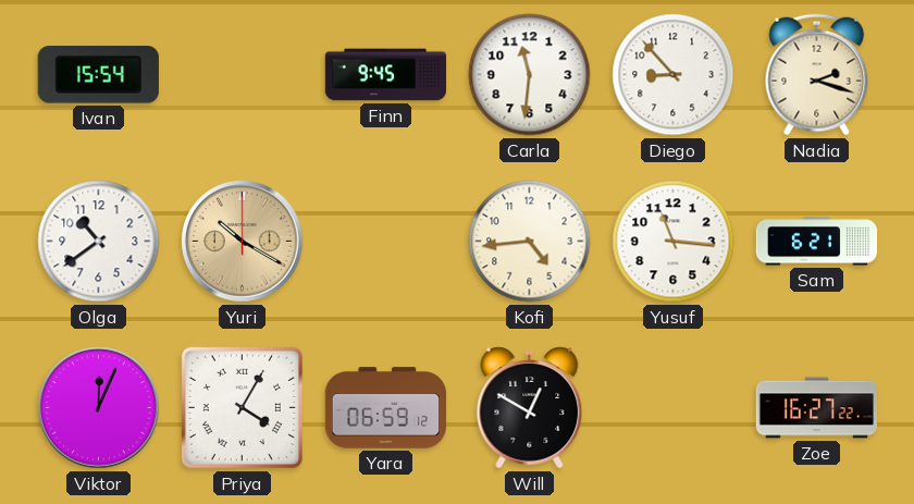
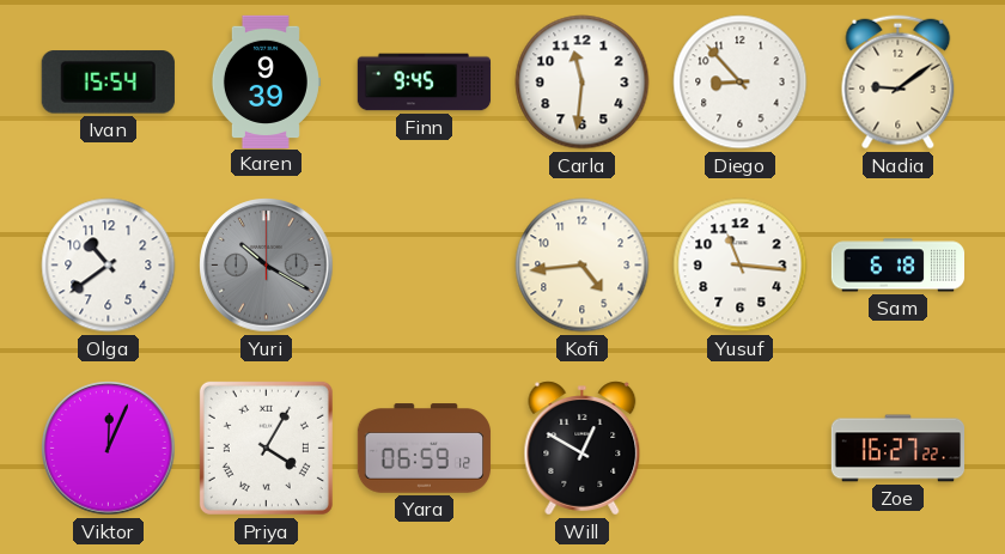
Karen: none -> 9:39 (266, 81)
Nadia: 2:18 -> 9:09 (899, 83)
Yuri dial: champagne -> grey (267, 266)
Sam: 6:21 -> 6:18 (899, 266)
